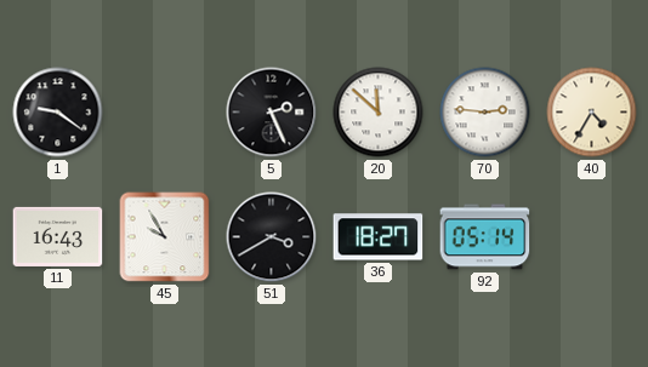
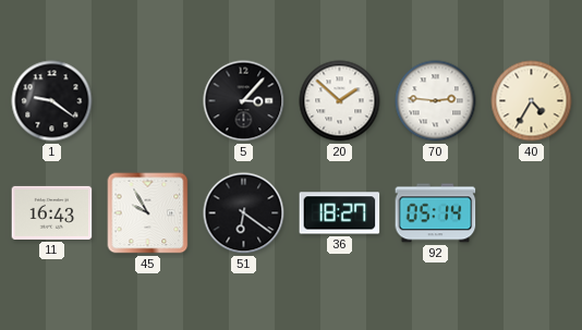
5: 2:26 -> 3:07 (244, 101)
20: 11:52 -> 1:52 (340, 101)
51: 3:40 -> 6:21 (244, 213)
